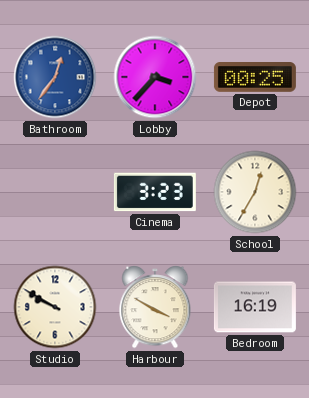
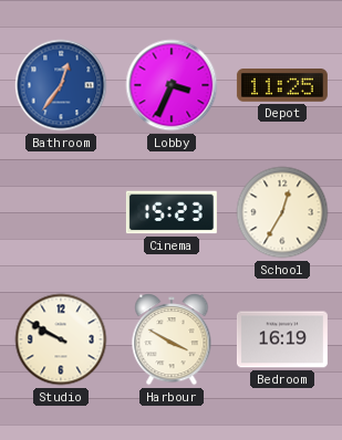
Lobby: 3:37 -> 3:34 (172, 85)
Depot: 00:25 -> 11:25 (282, 85)
Cinema: 3:23 -> 15:23 (172, 212)
